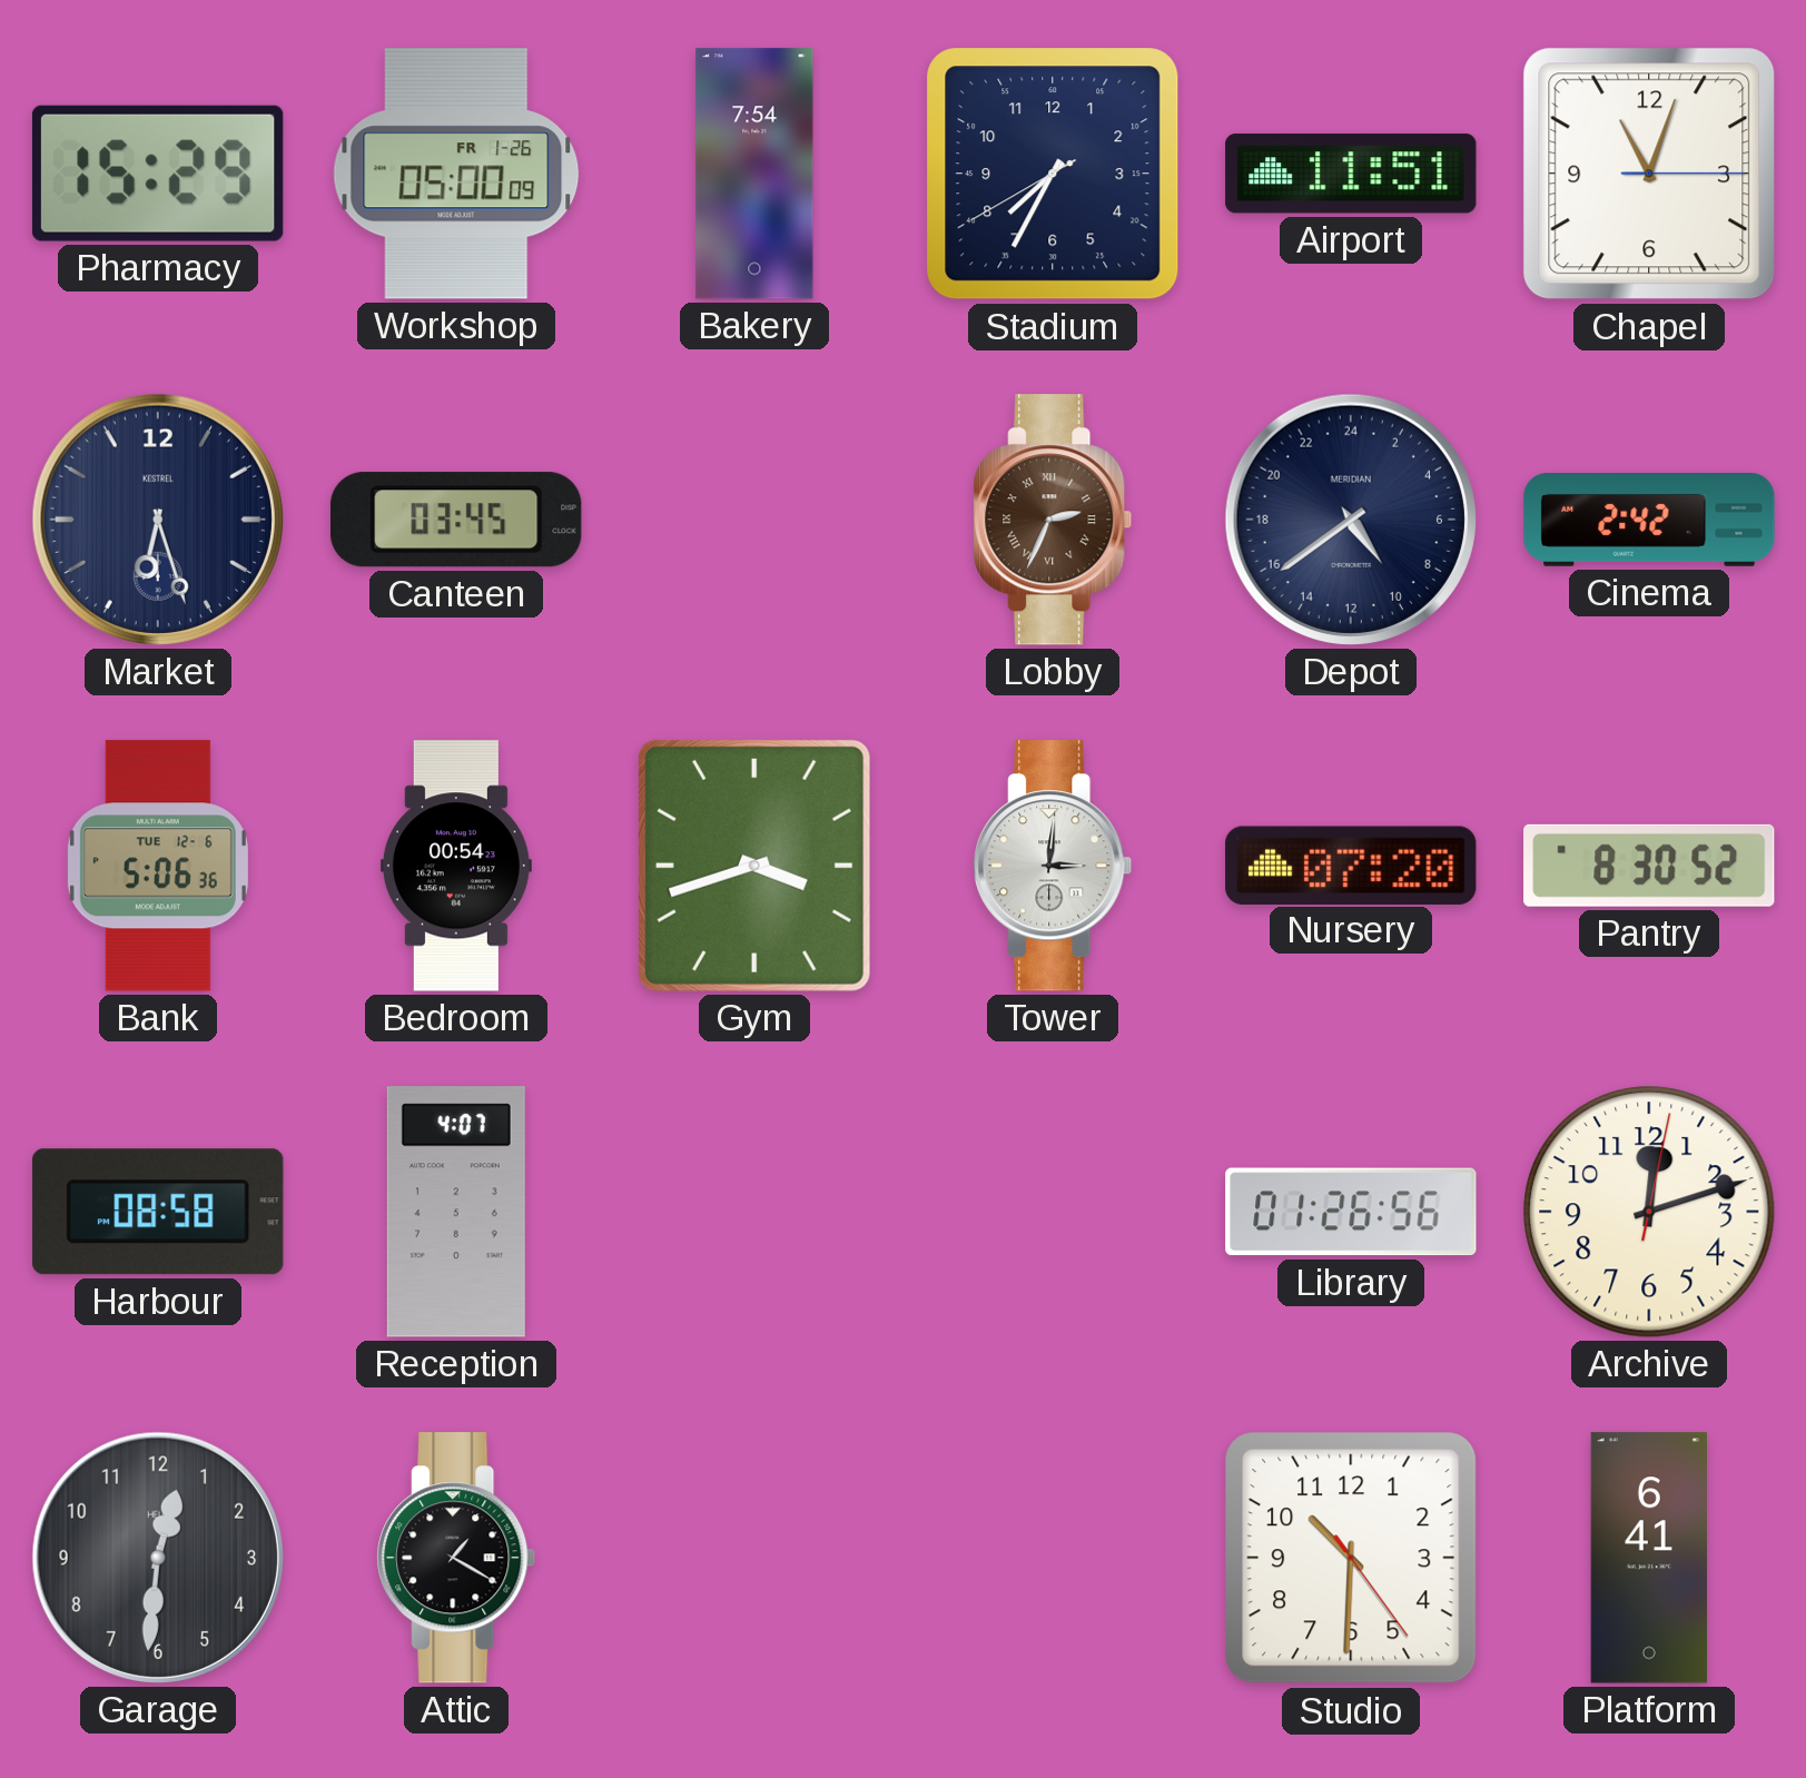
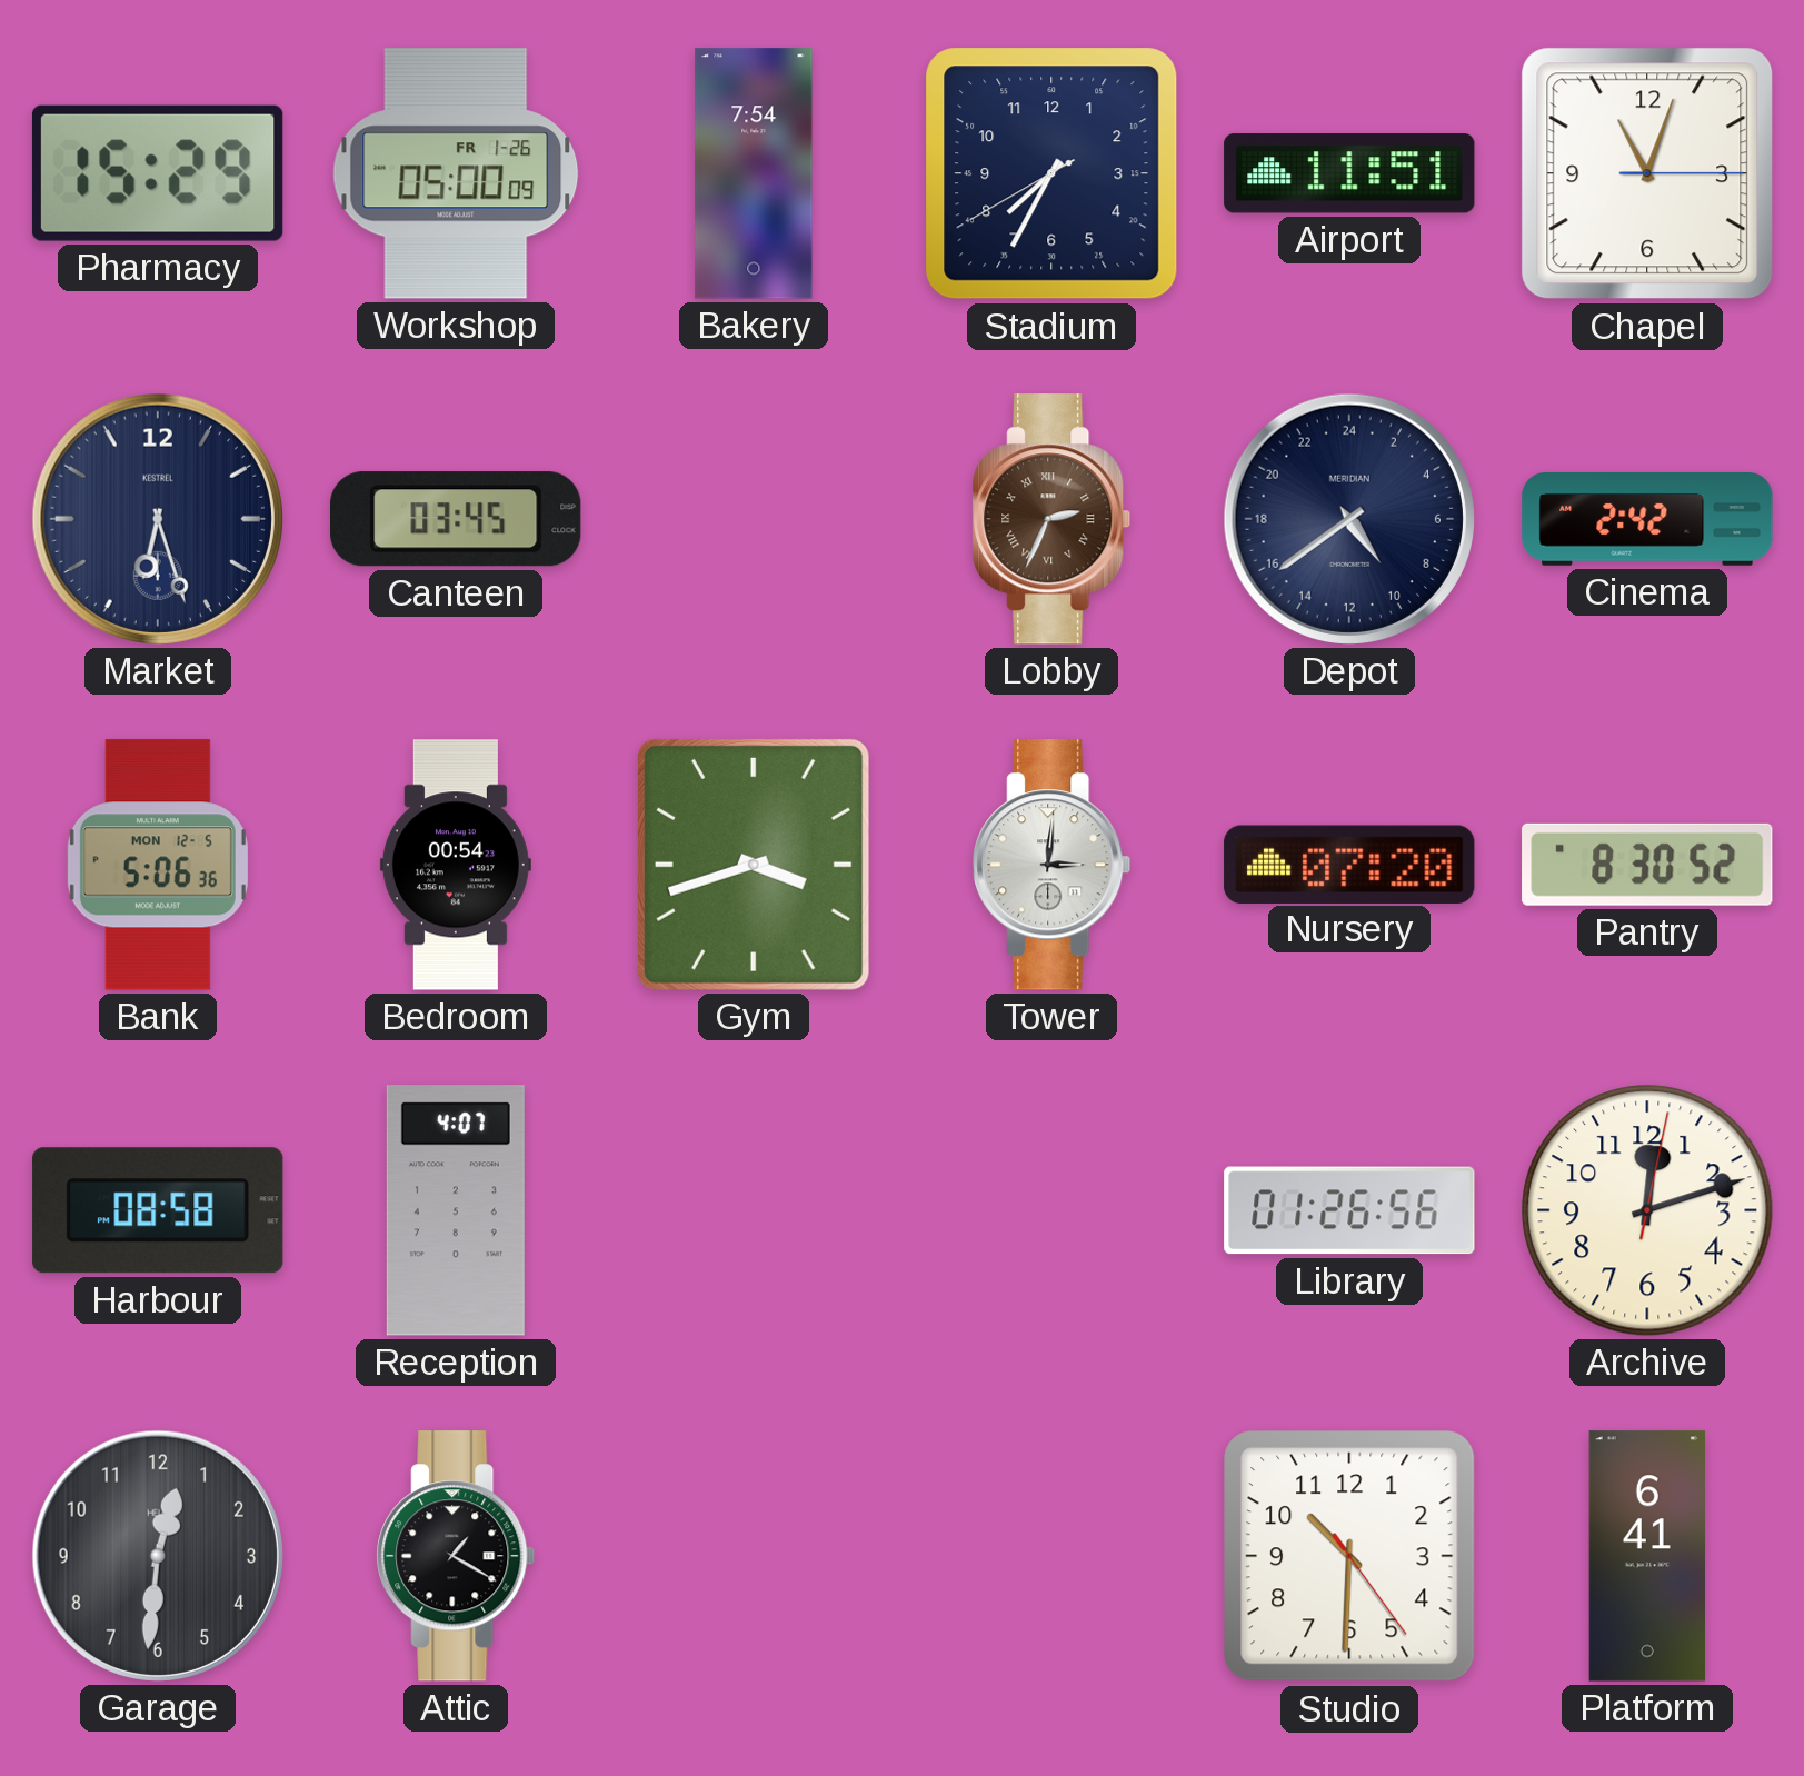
Bank date: TUE 12-6 -> MON 12-5 (158, 865)
